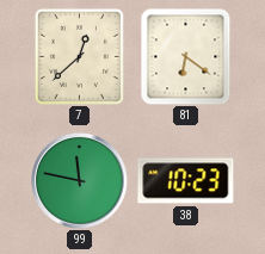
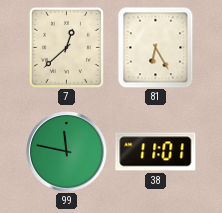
81: 6:21 -> 6:25 (156, 47)
38: 10:23 -> 11:01 (156, 152)
